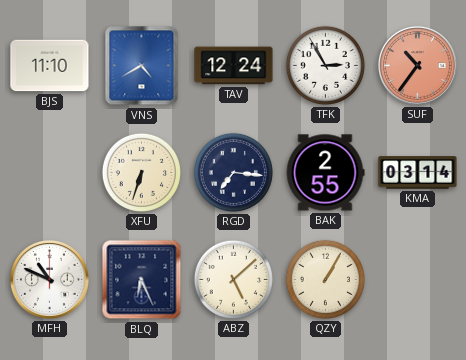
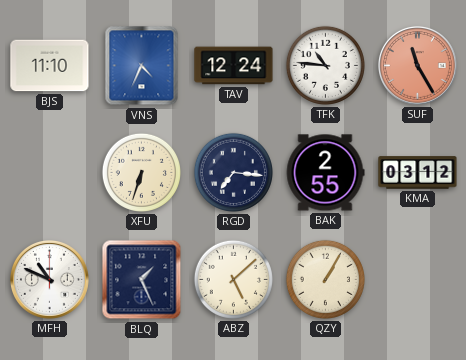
VNS: 4:40 -> 4:34 (142, 66)
TFK: 2:55 -> 10:46 (325, 65)
SUF: 10:36 -> 11:25 (417, 65)
KMA: 03:14 -> 03:12 (418, 173)
BLQ: 6:26 -> 1:26 (142, 280)
